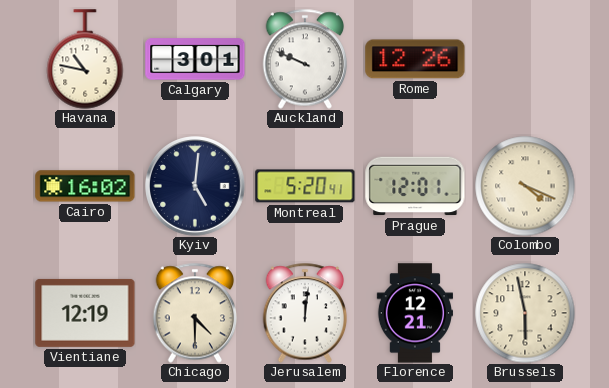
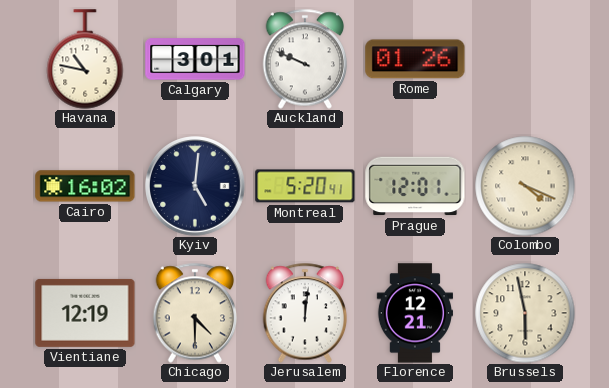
Rome: 12:26 -> 01:26 (415, 59)
